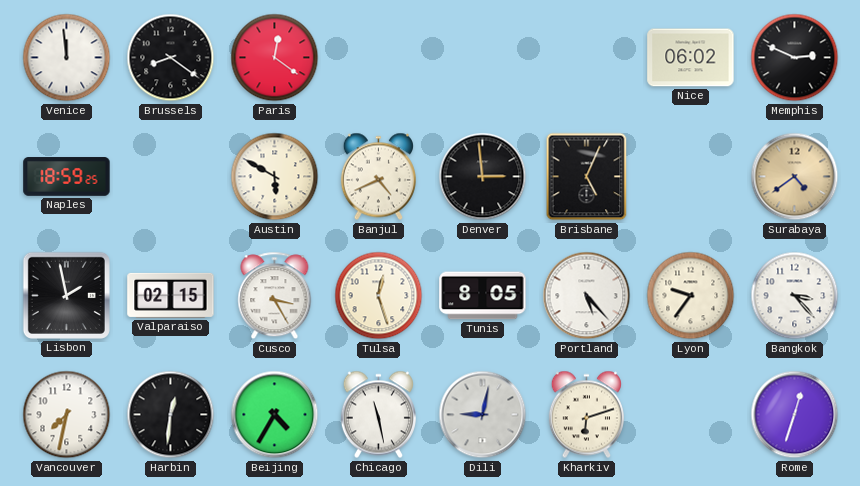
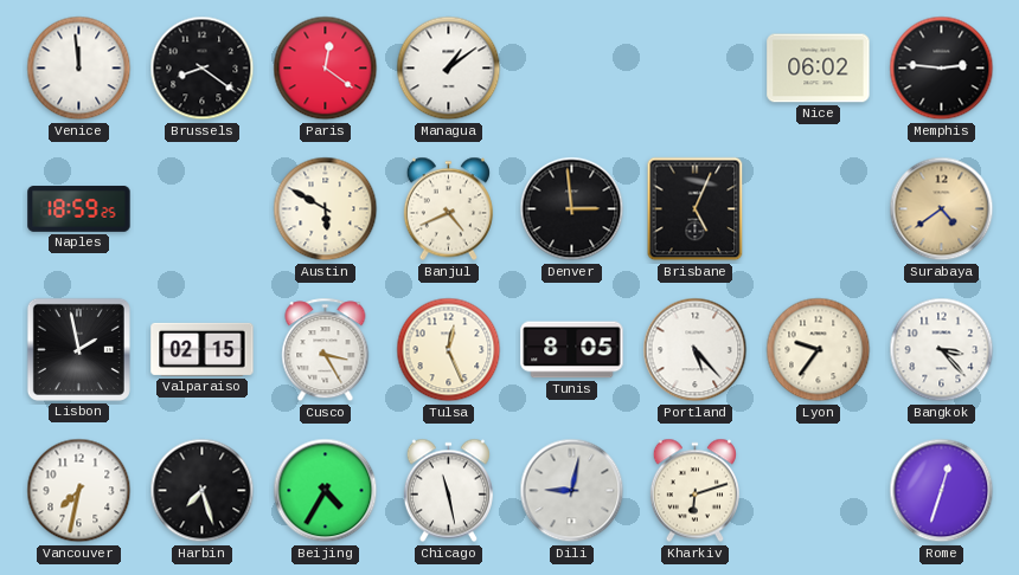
Managua: none -> 1:09 (449, 69)
Memphis: 2:49 -> 2:46 (942, 69)
Tulsa: 12:27 -> 12:26 (449, 350)
Harbin: 12:31 -> 7:27 (203, 491)
